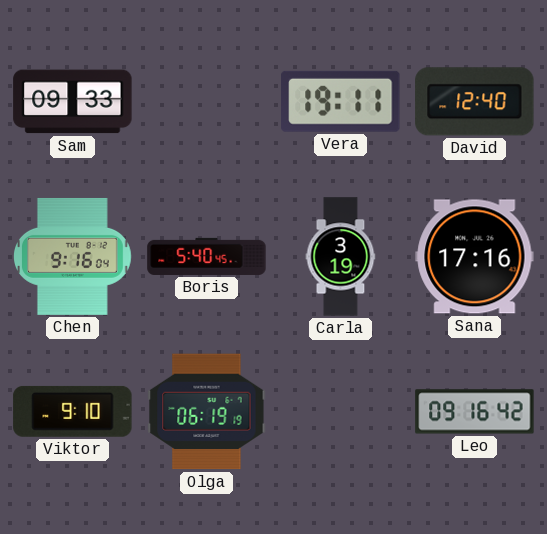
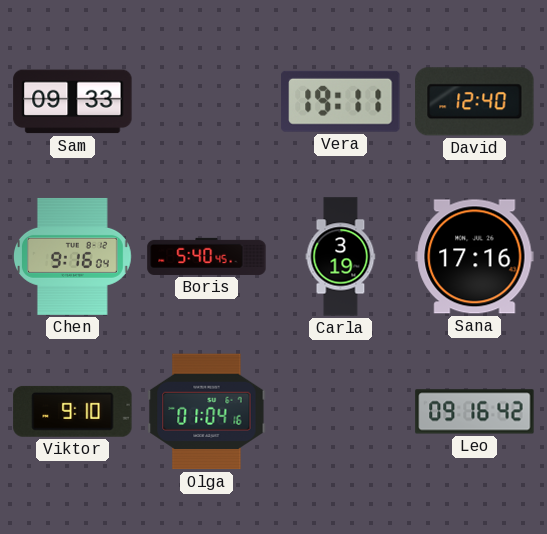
Olga: 06:19 -> 01:04 (207, 412)
